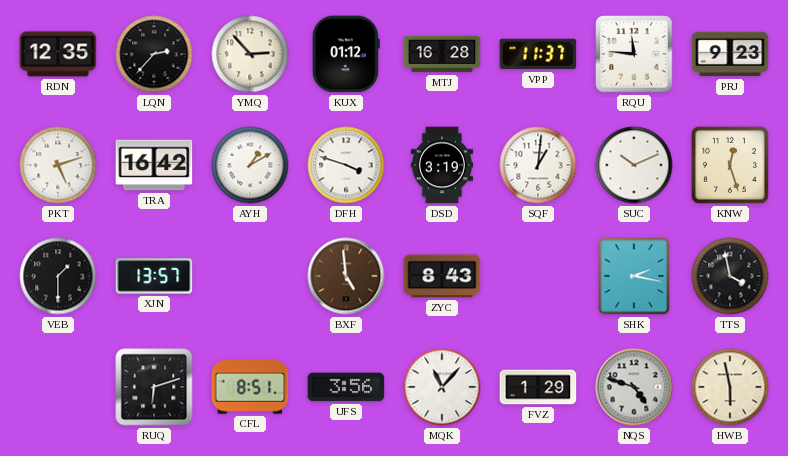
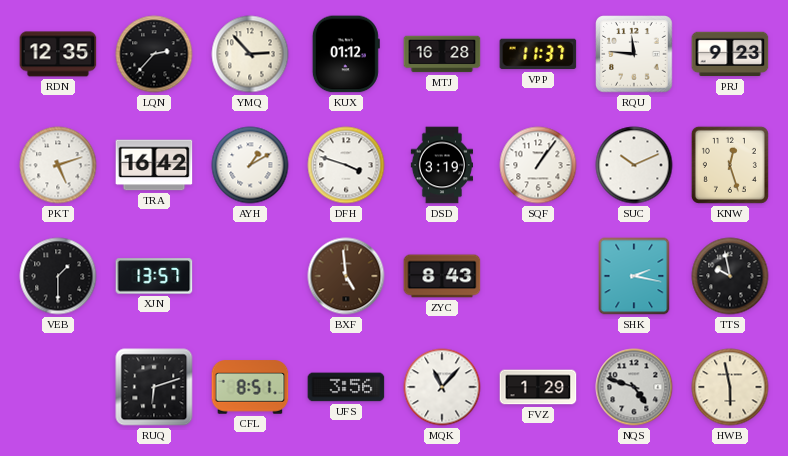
SQF: 1:01 -> 1:06 (538, 165)
TTS: 3:58 -> 9:58 (730, 276)
